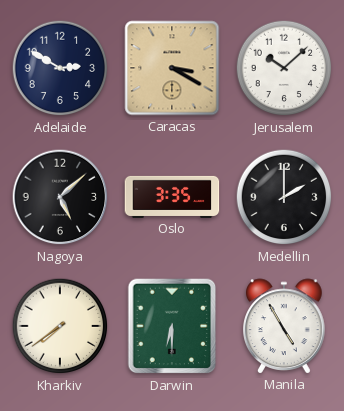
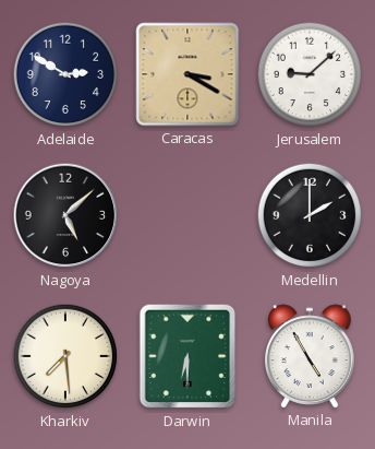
Jerusalem: 10:08 -> 9:08 (310, 74)
Oslo: 3:35 -> none (172, 197)
Kharkiv: 7:39 -> 7:29 (65, 356)
